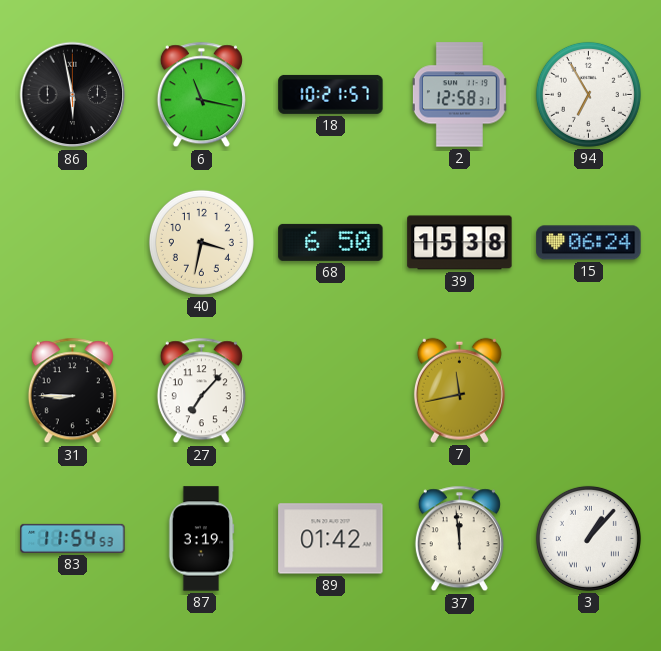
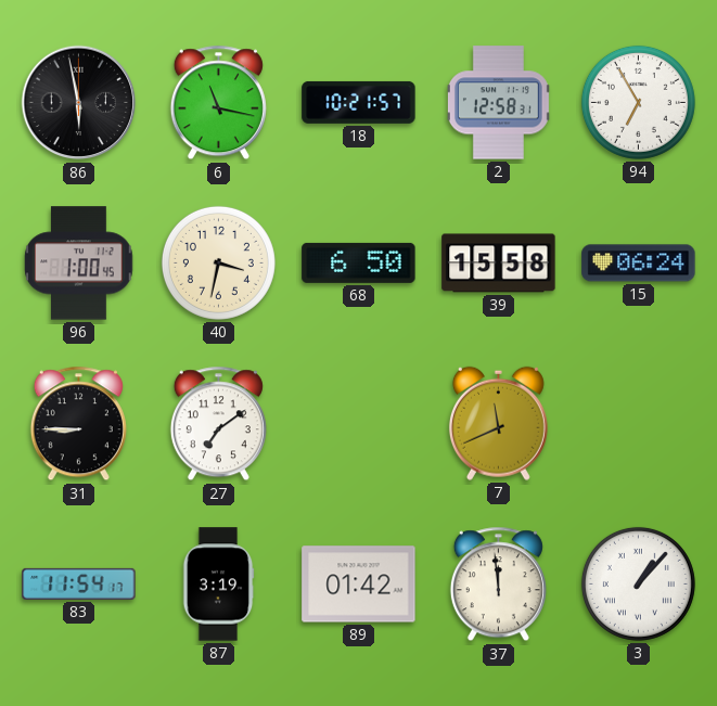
96: none -> 1:00 (79, 264)
39: 15:38 -> 15:58 (499, 264)
27: 7:07 -> 7:09 (218, 424)
7: 11:43 -> 11:41 (498, 423)
83: 11:54:53 -> 11:54:17 (79, 583)
